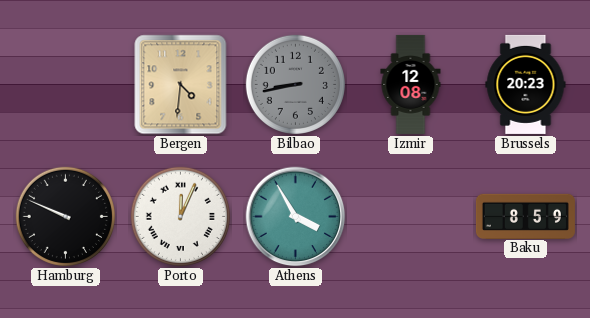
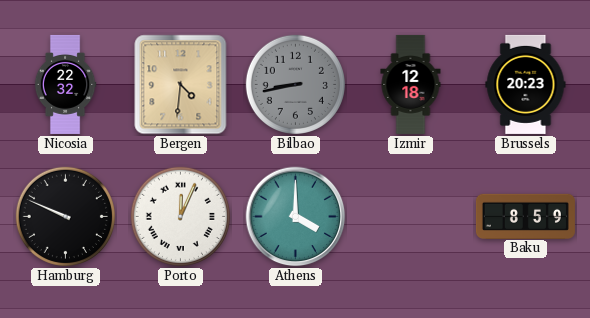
Nicosia: none -> 22:32 (65, 84)
Izmir: 12:08 -> 12:18 (411, 84)
Athens: 3:55 -> 4:00 (296, 217)
